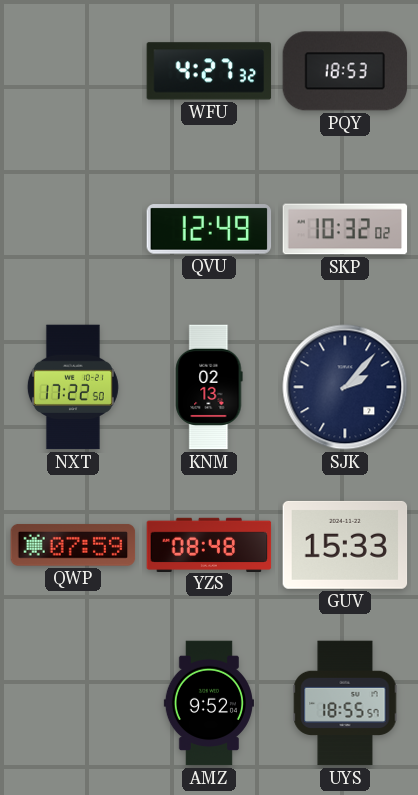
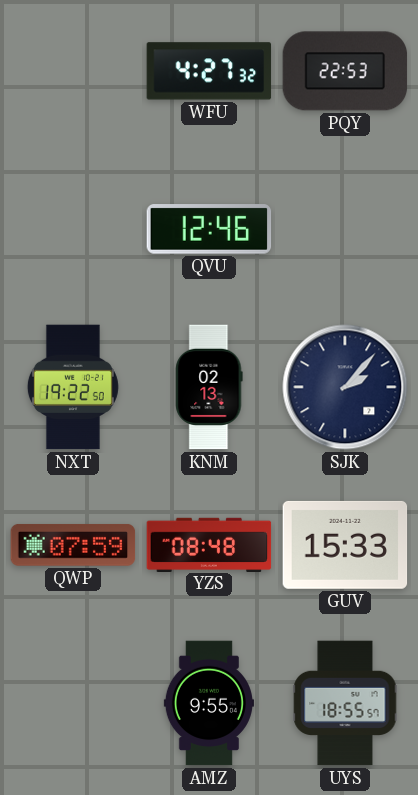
PQY: 18:53 -> 22:53 (345, 71)
QVU: 12:49 -> 12:46 (209, 229)
SKP: 10:32 -> none (345, 229)
NXT: 17:22 -> 19:22 (73, 387)
AMZ: 9:52 -> 9:55 (209, 703)
